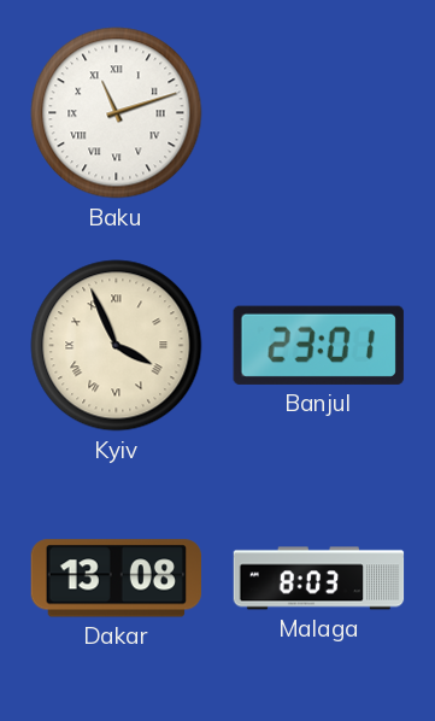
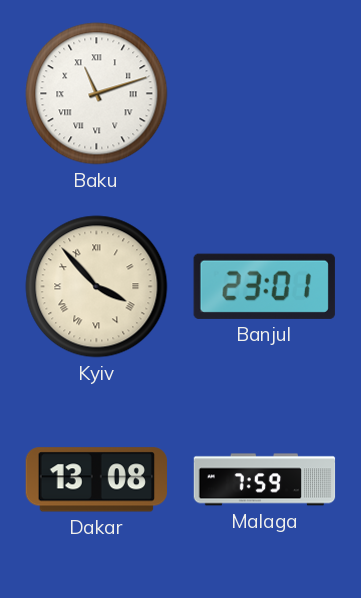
Kyiv: 3:56 -> 3:53 (97, 287)
Malaga: 8:03 -> 7:59 (265, 480)
